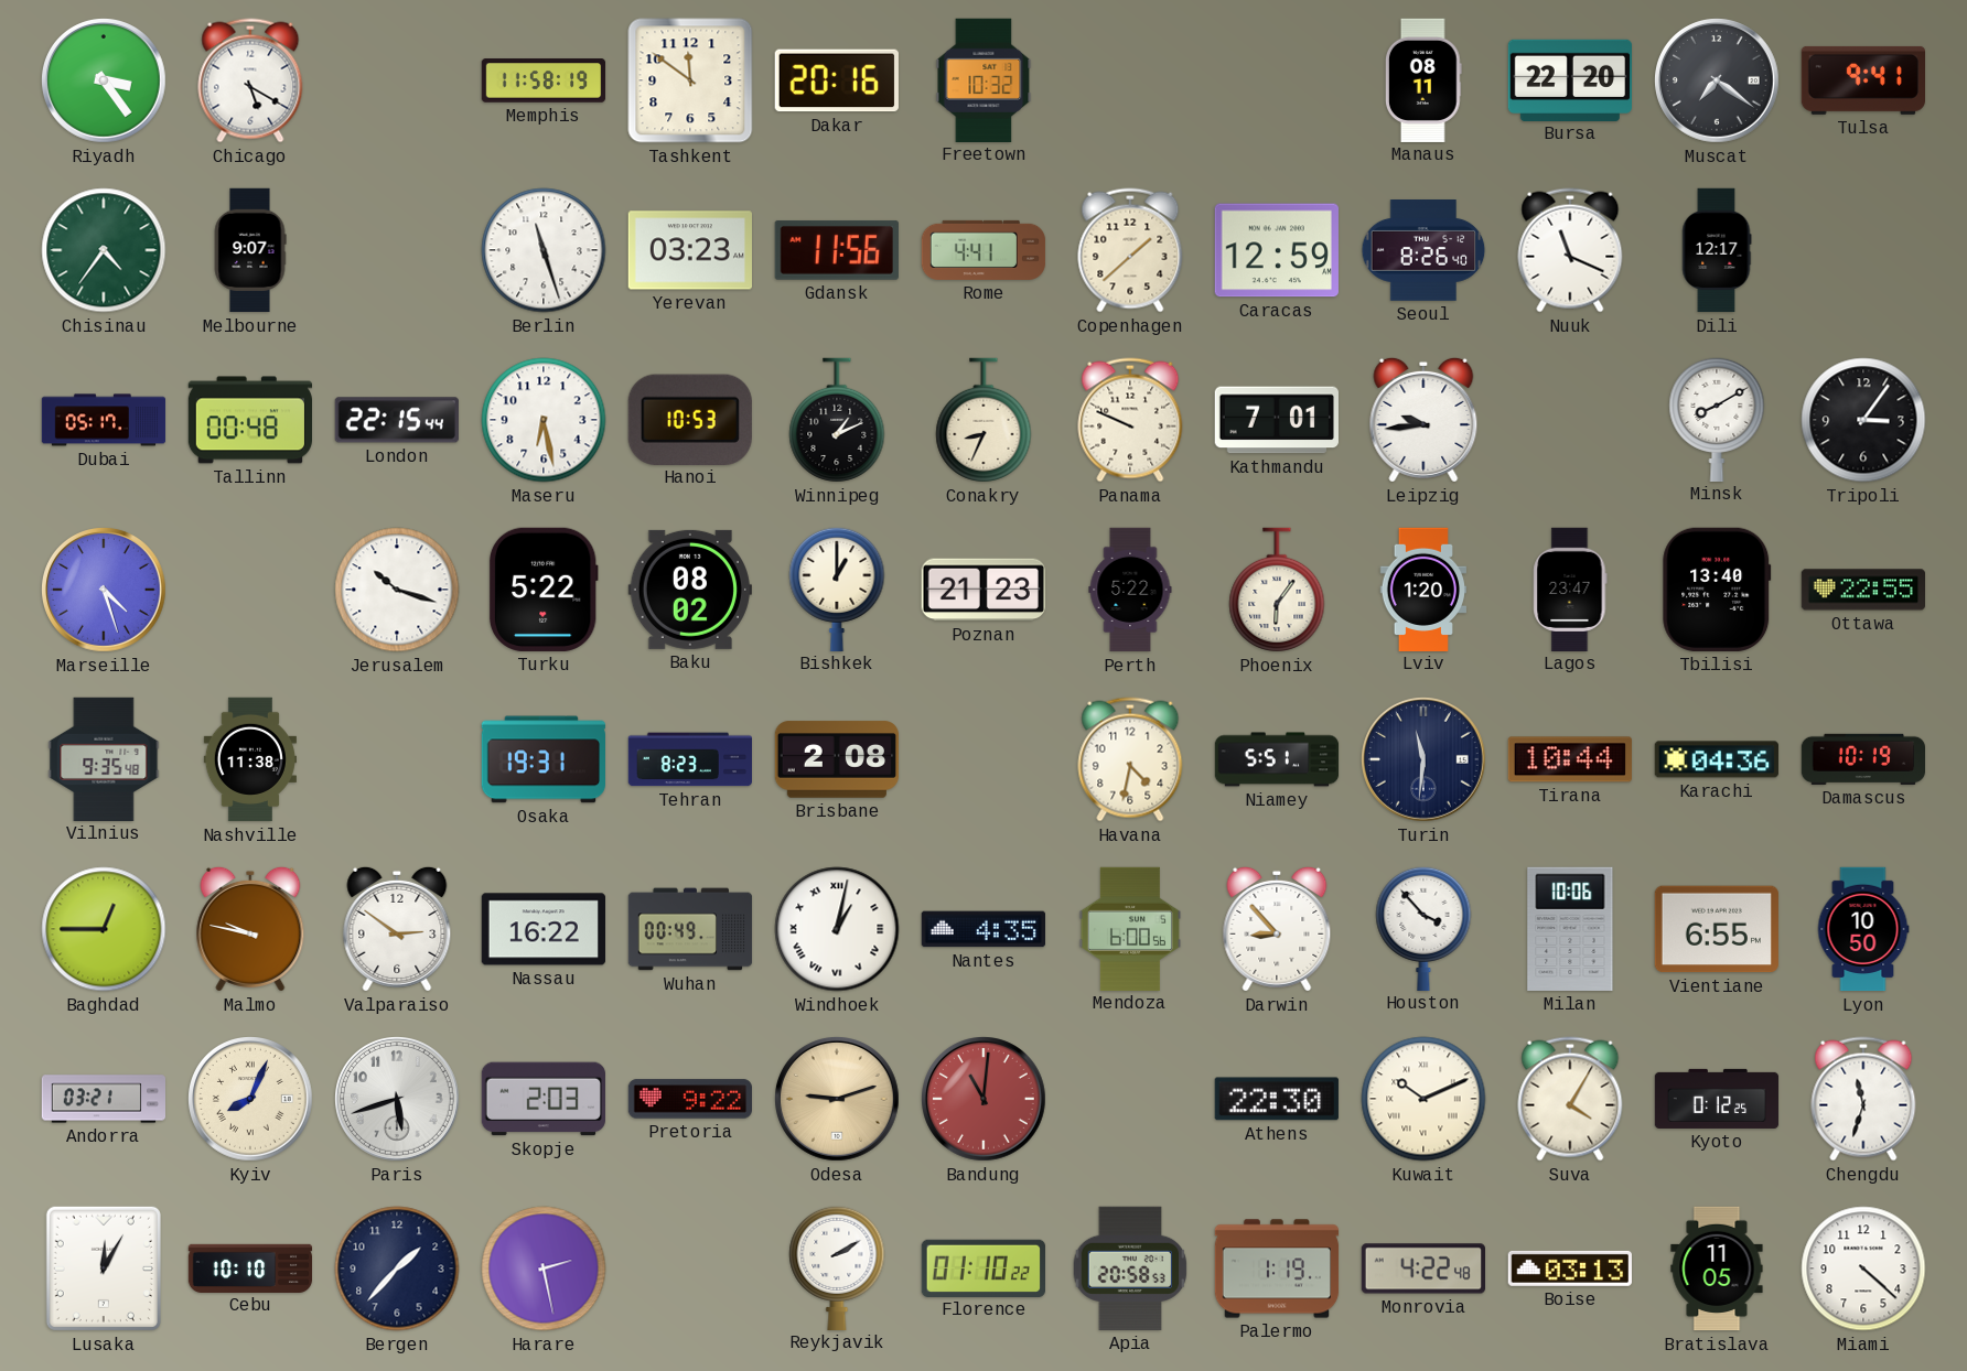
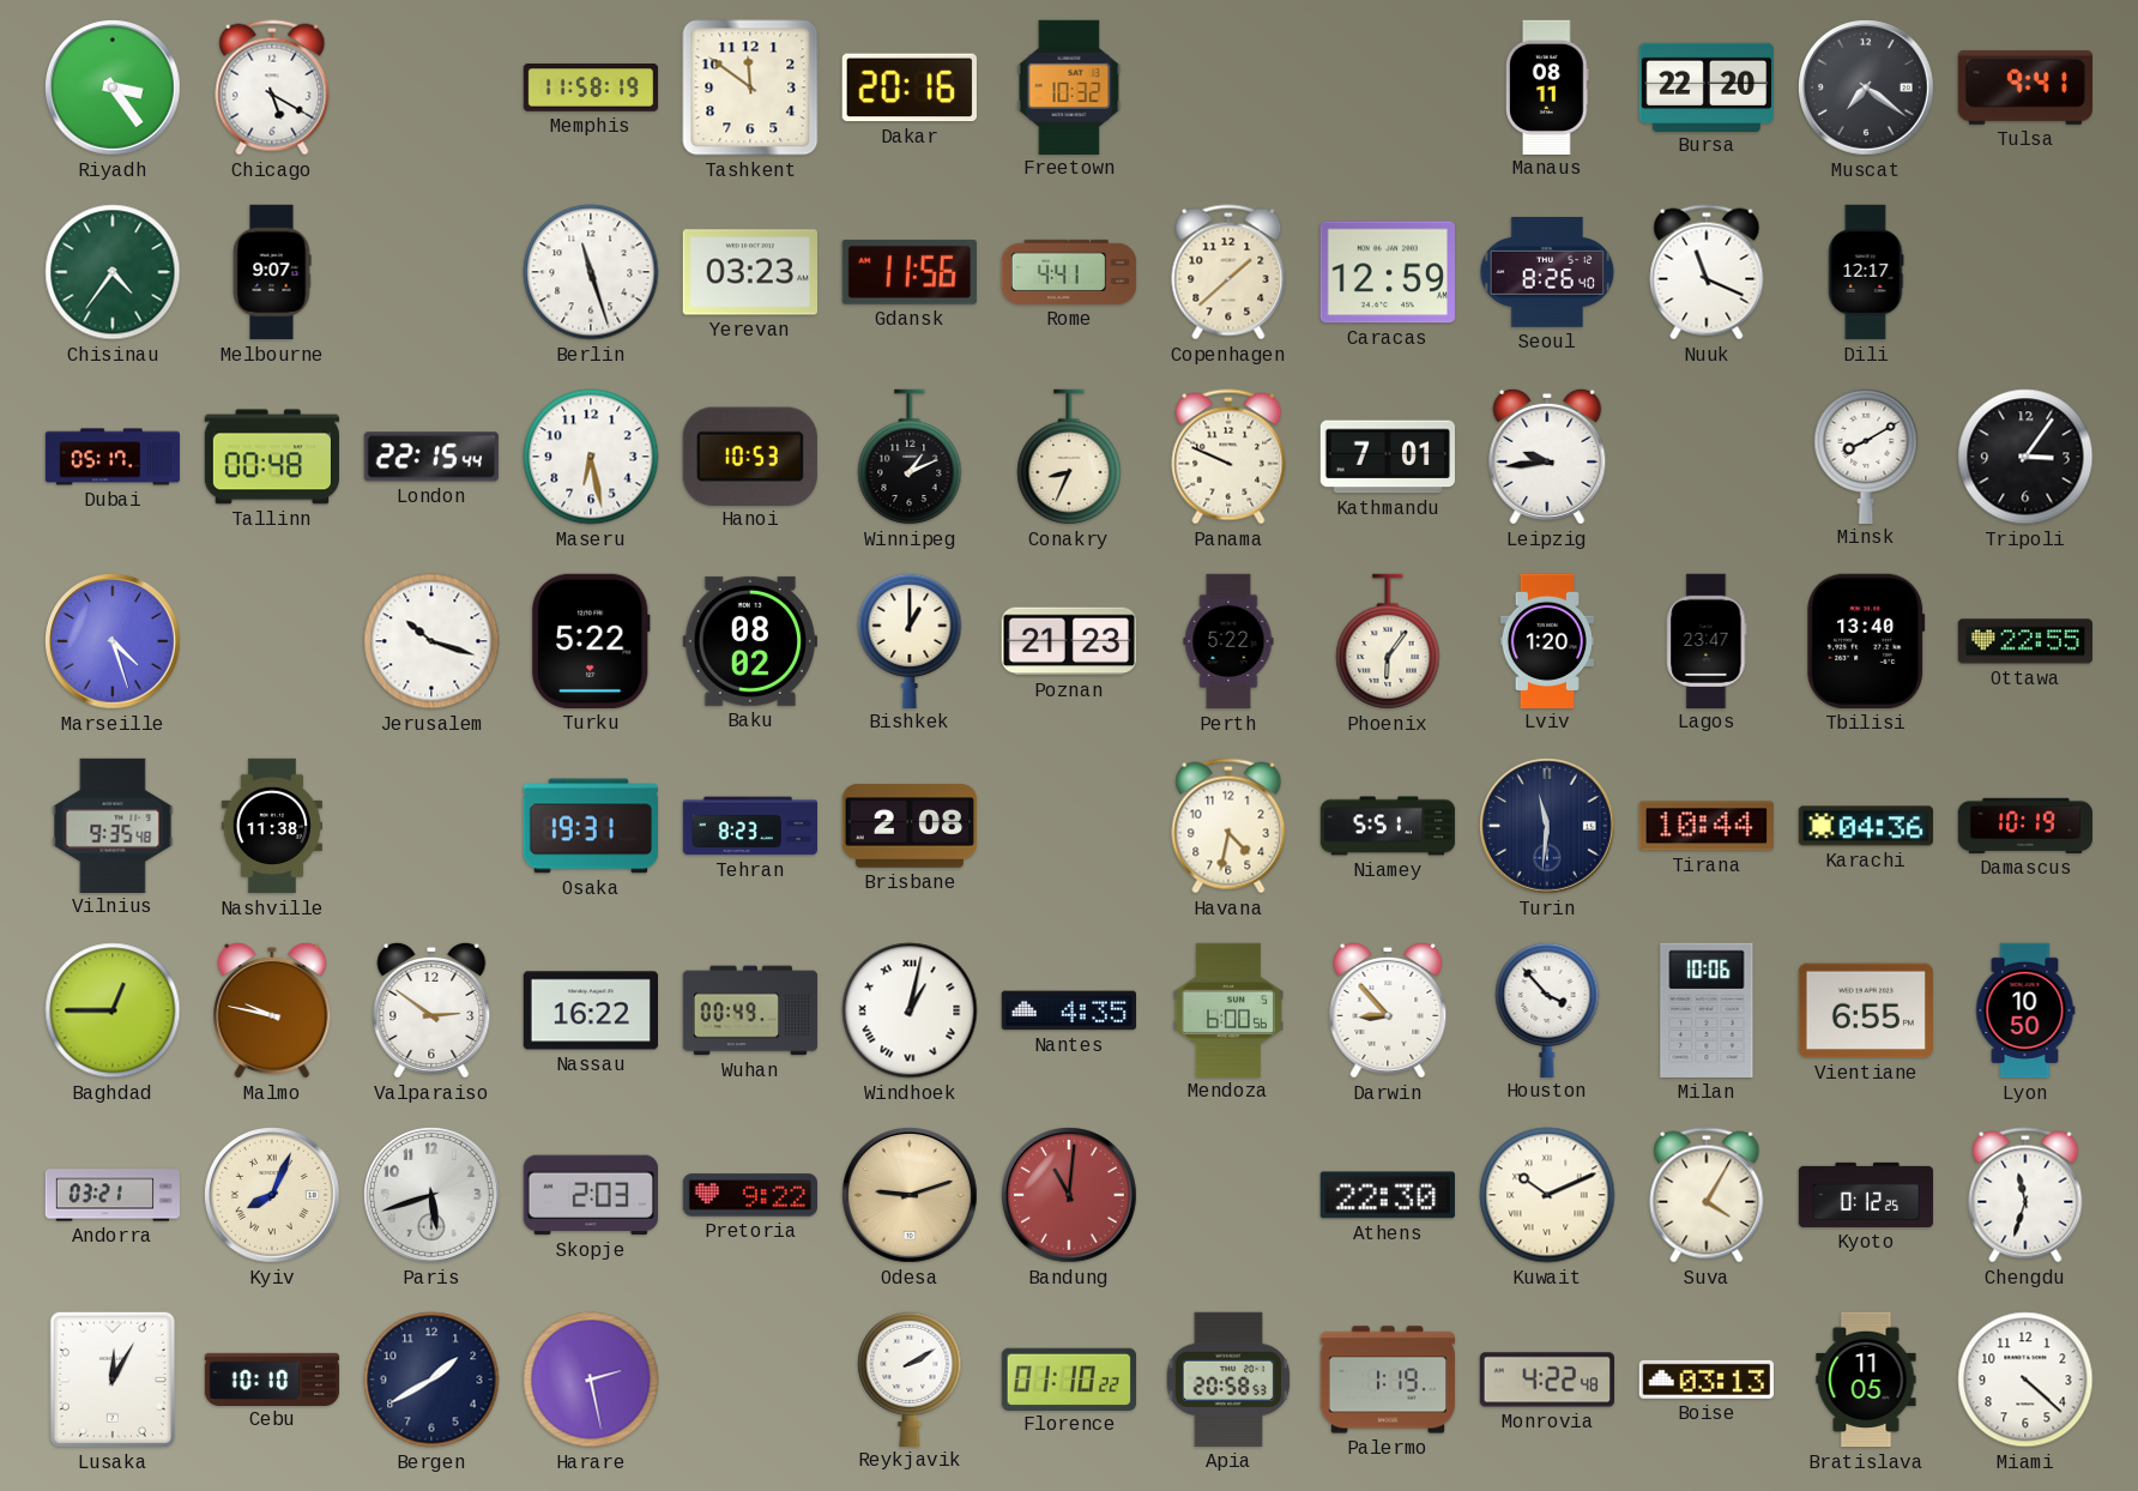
Bergen: 1:37 -> 1:40 (431, 1380)
